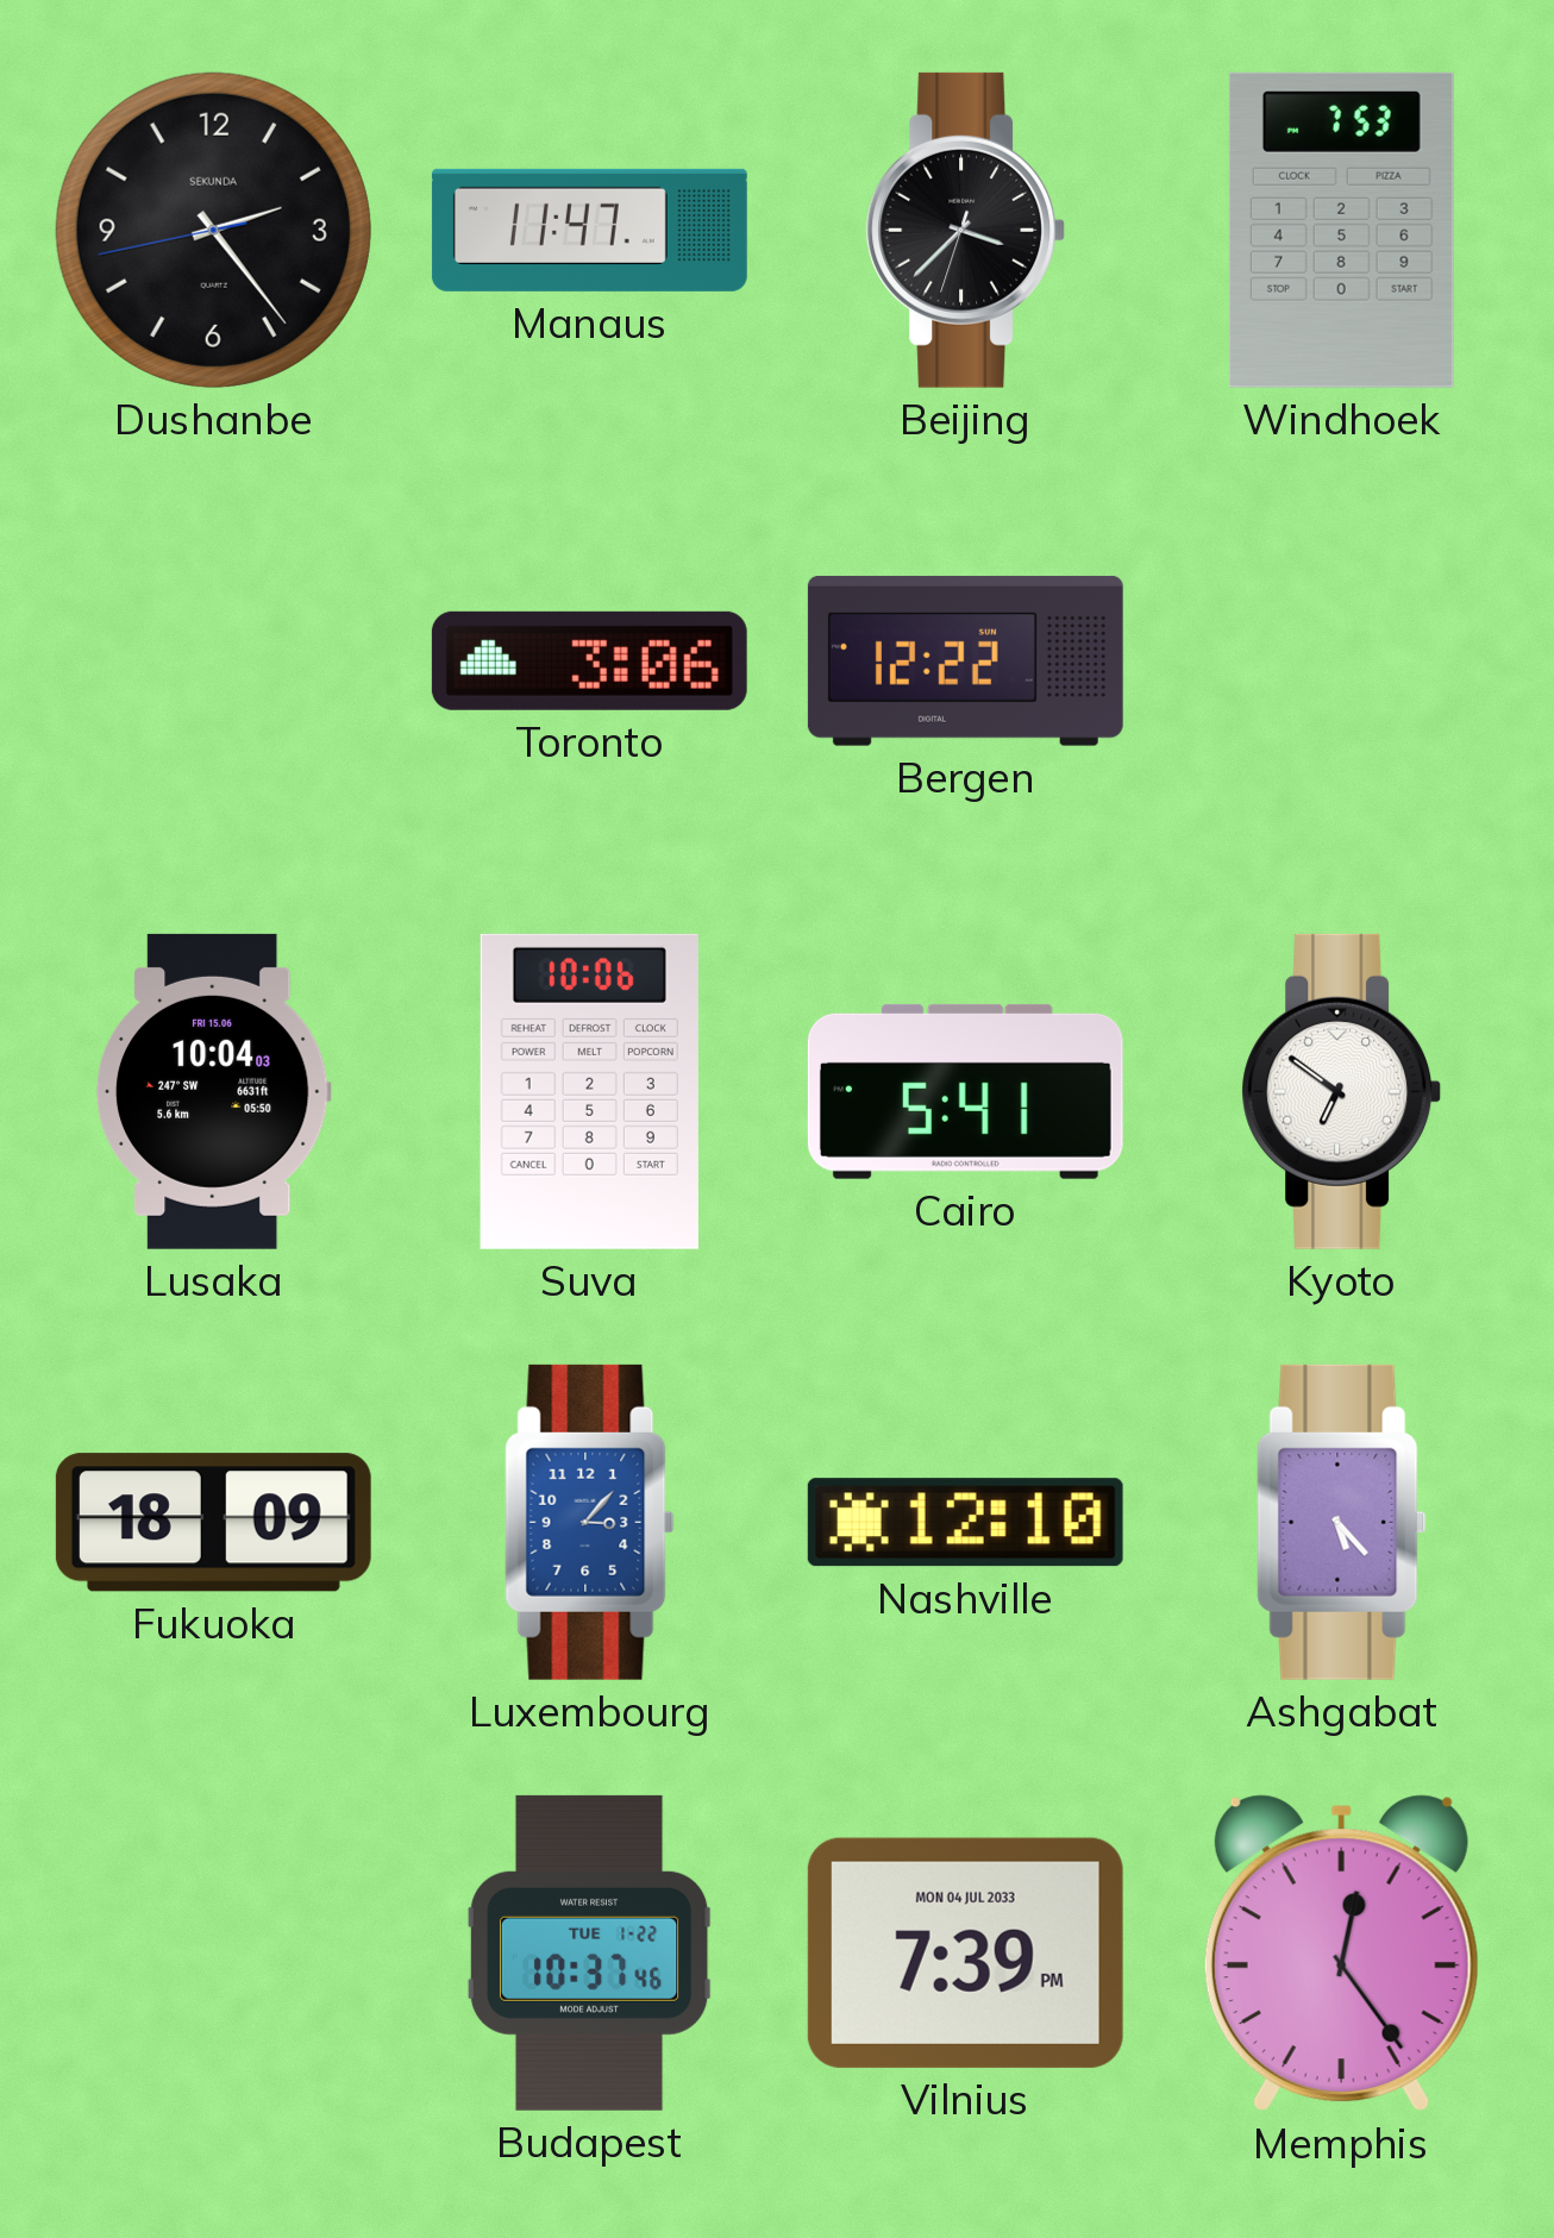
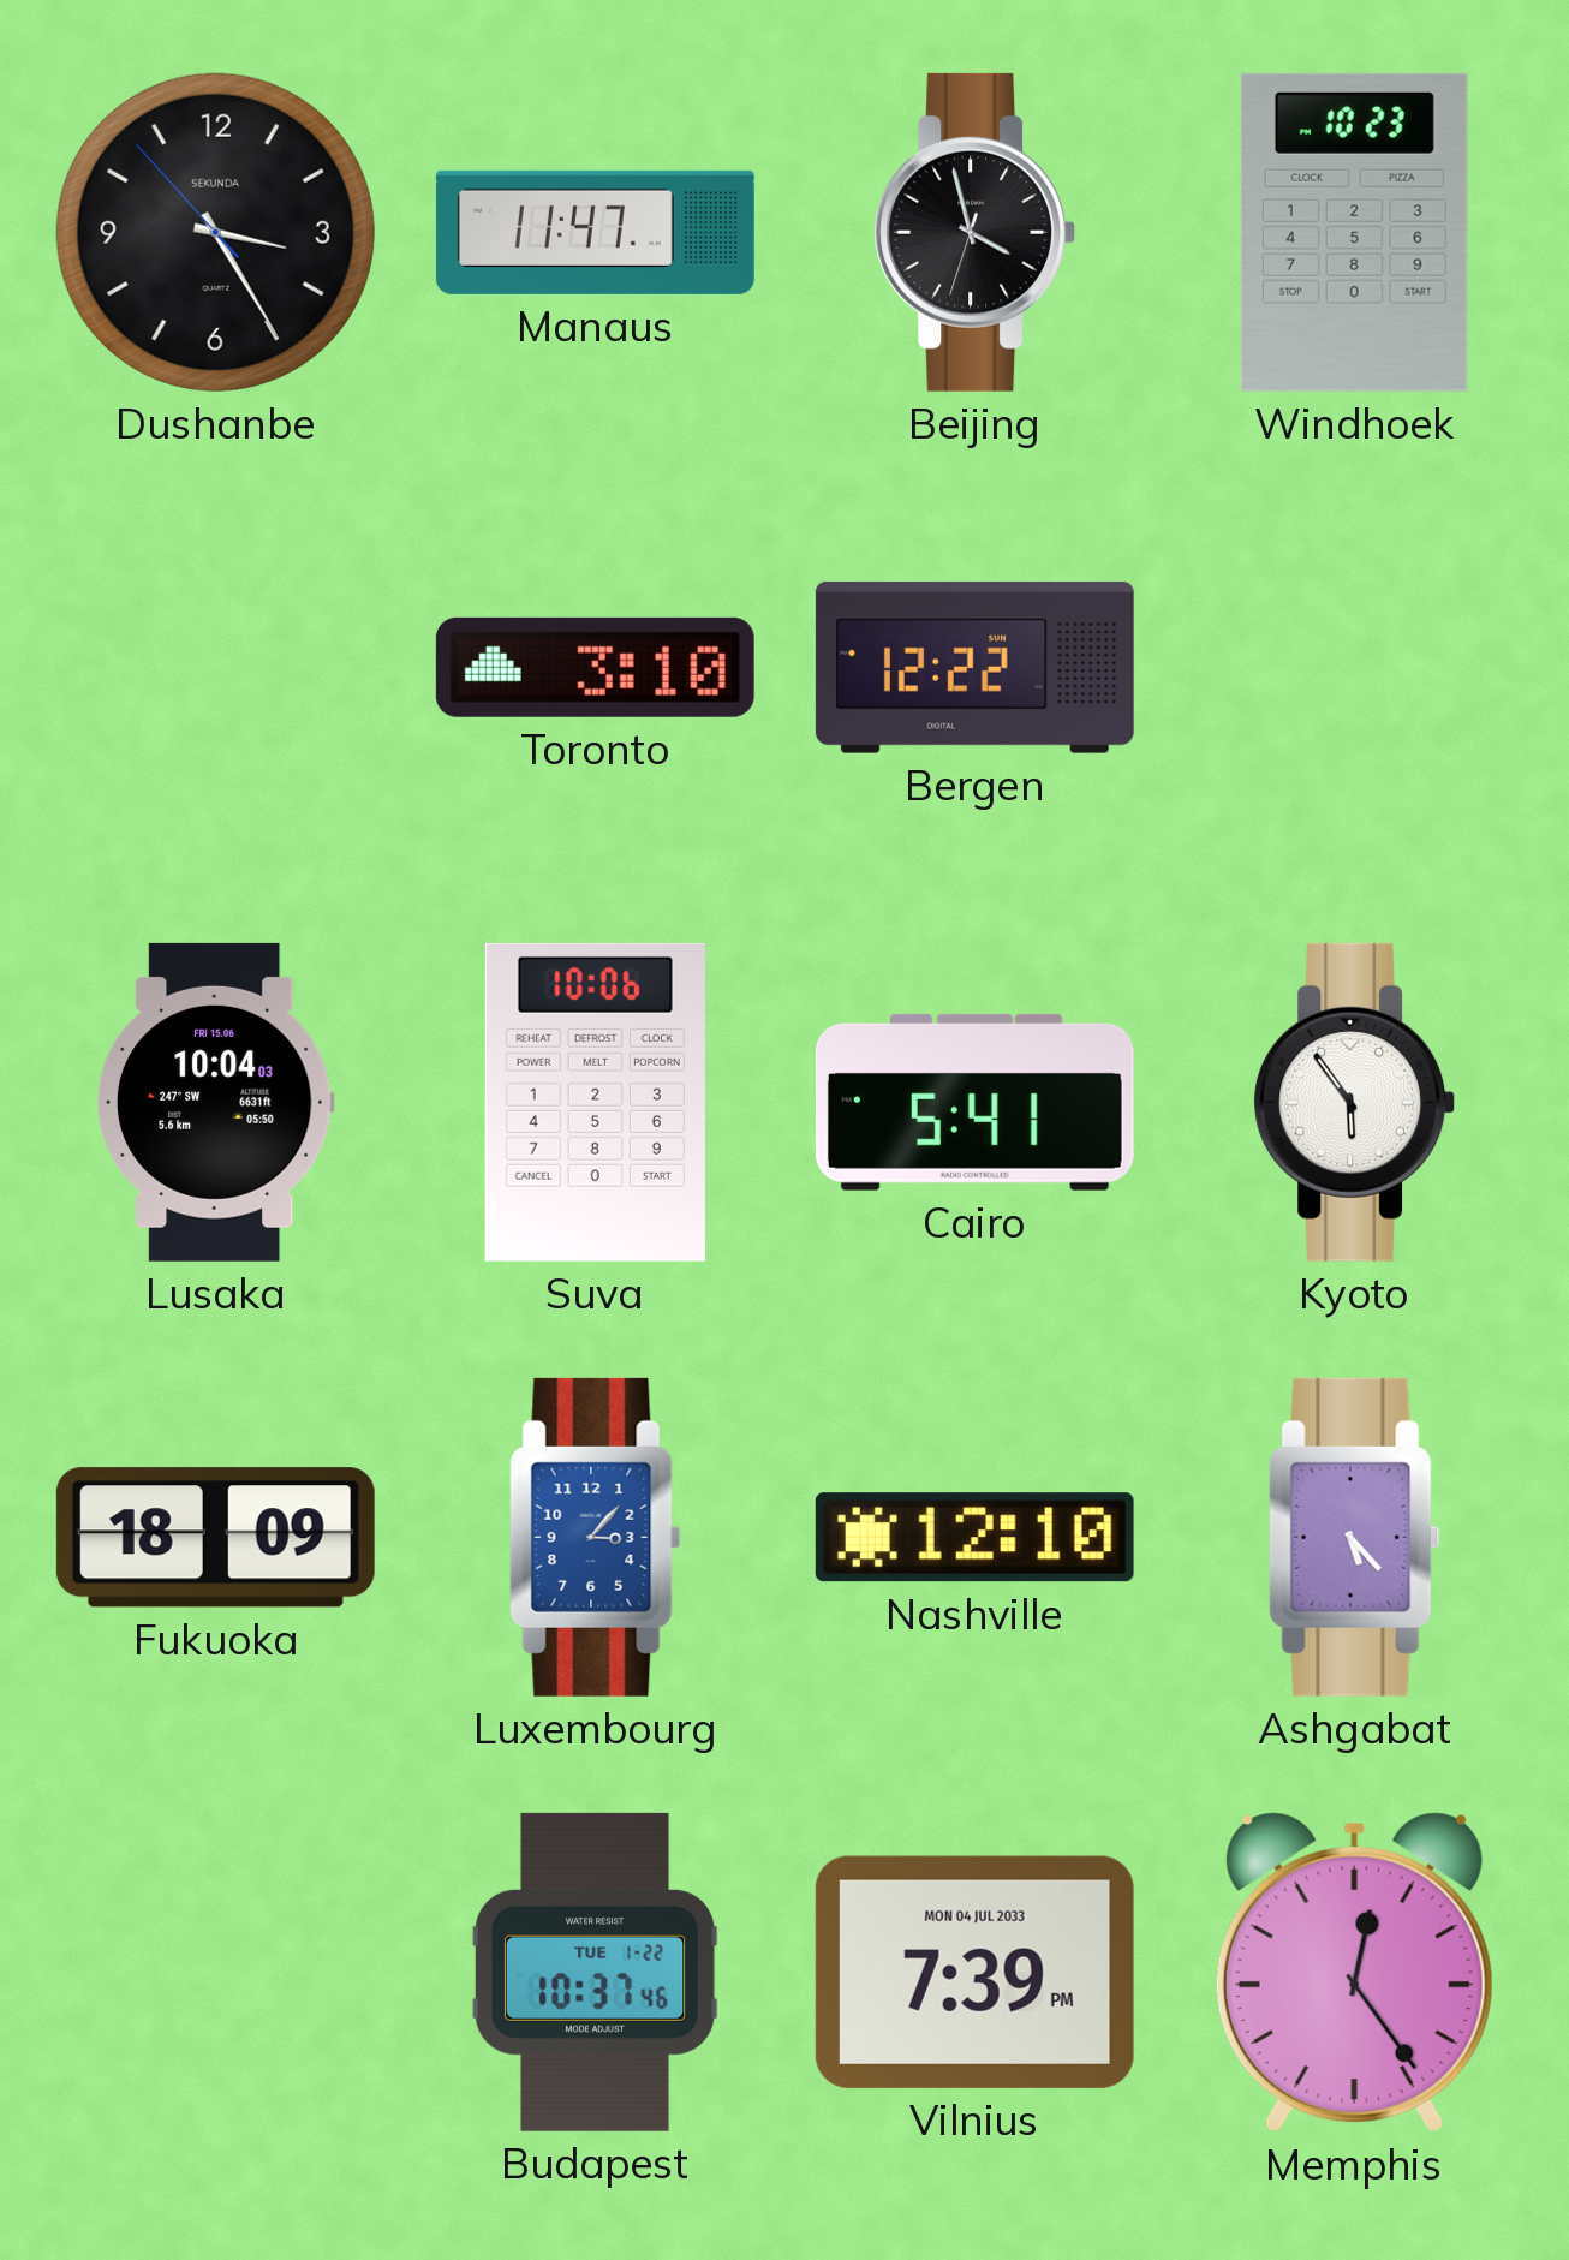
Dushanbe: 2:23 -> 3:24 (215, 232)
Beijing: 3:37 -> 3:57 (976, 232)
Windhoek: 7:53 -> 10:23 (1354, 232)
Toronto: 3:06 -> 3:10 (595, 667)
Kyoto: 6:51 -> 5:54 (1355, 1102)
